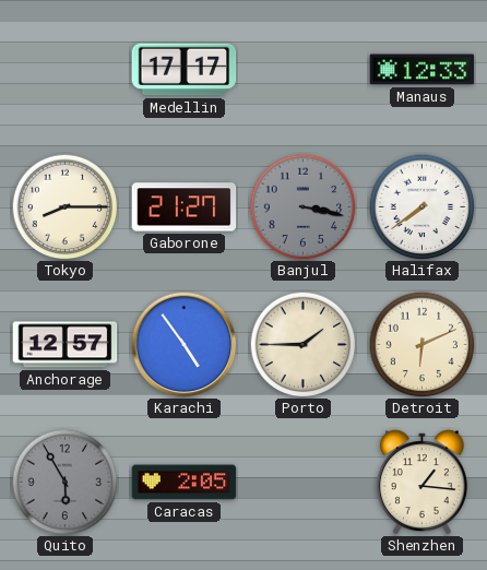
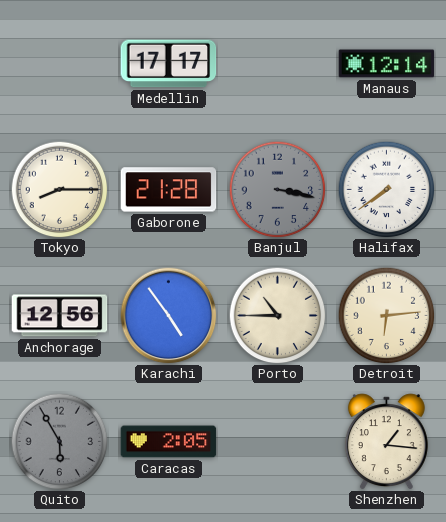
Manaus: 12:33 -> 12:14 (387, 64)
Gaborone: 21:27 -> 21:28 (169, 190)
Anchorage: 12:57 -> 12:56 (60, 316)
Porto: 1:45 -> 10:45 (277, 315)
Detroit: 6:11 -> 6:14 (386, 315)
